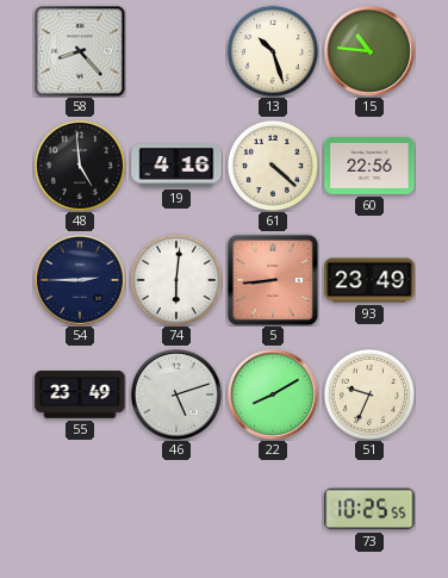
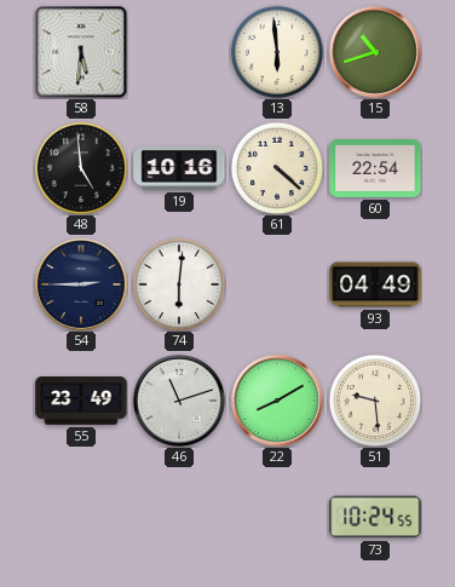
58: 8:23 -> 5:31 (81, 52)
13: 10:27 -> 5:59 (276, 51)
15: 10:46 -> 10:42 (376, 53)
19: 4:16 -> 10:16 (179, 168)
60: 22:56 -> 22:54 (375, 168)
5: 8:44 -> none (273, 280)
93: 23:49 -> 04:49 (375, 284)
46: 5:12 -> 11:12 (180, 402)
51: 9:34 -> 9:29 (374, 399)
73: 10:25 -> 10:24 (375, 517)
